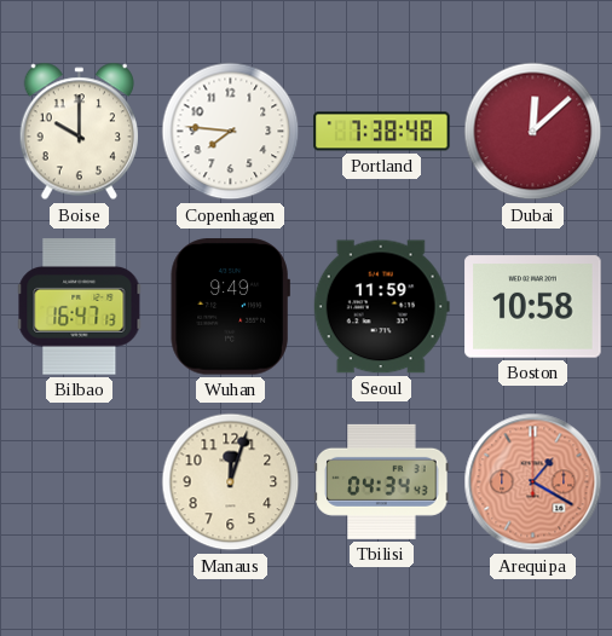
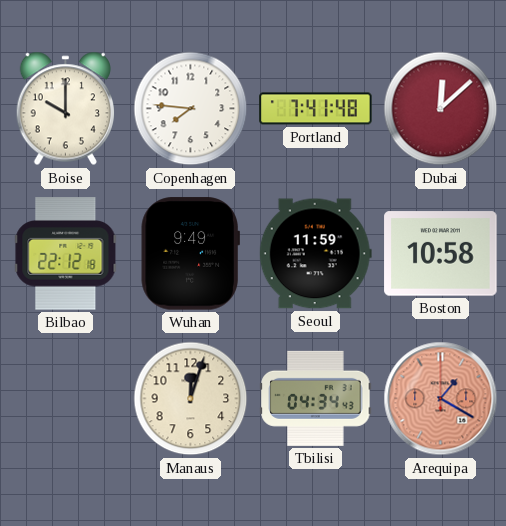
Portland: 7:38 -> 7:41 (316, 109)
Bilbao: 16:47 -> 22:12 (66, 254)
